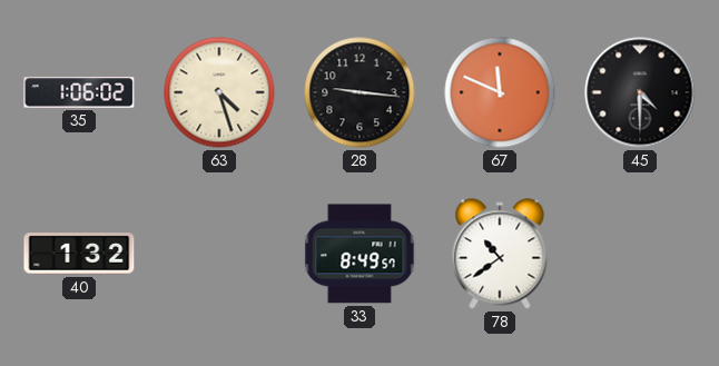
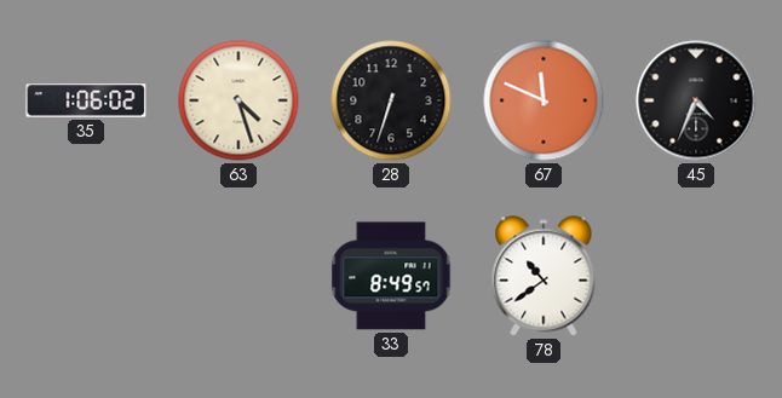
28: 9:16 -> 6:33 (391, 100)
45: 4:30 -> 4:34 (696, 100)
40: 1:32 -> none (79, 254)
